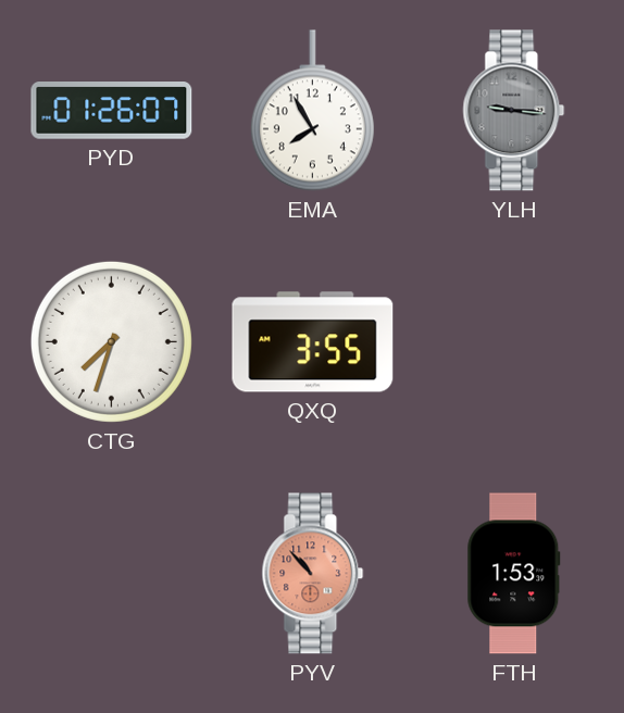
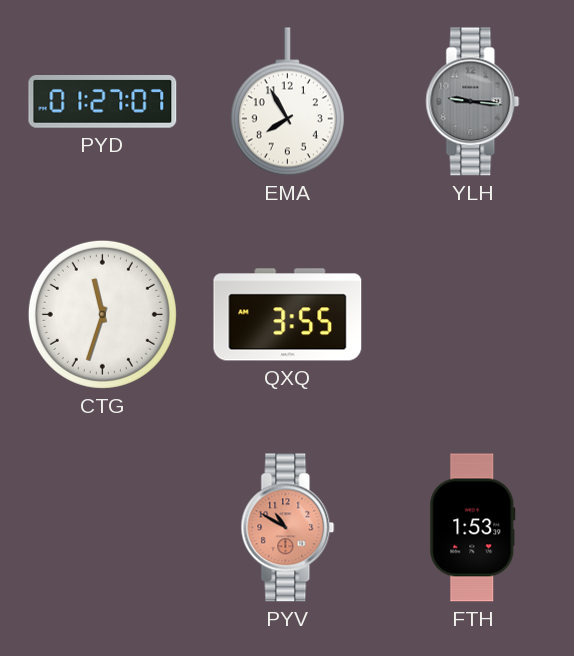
PYD: 01:26 -> 01:27 (103, 102)
CTG: 7:33 -> 11:33 (102, 314)
PYV: 10:53 -> 10:50 (288, 528)
